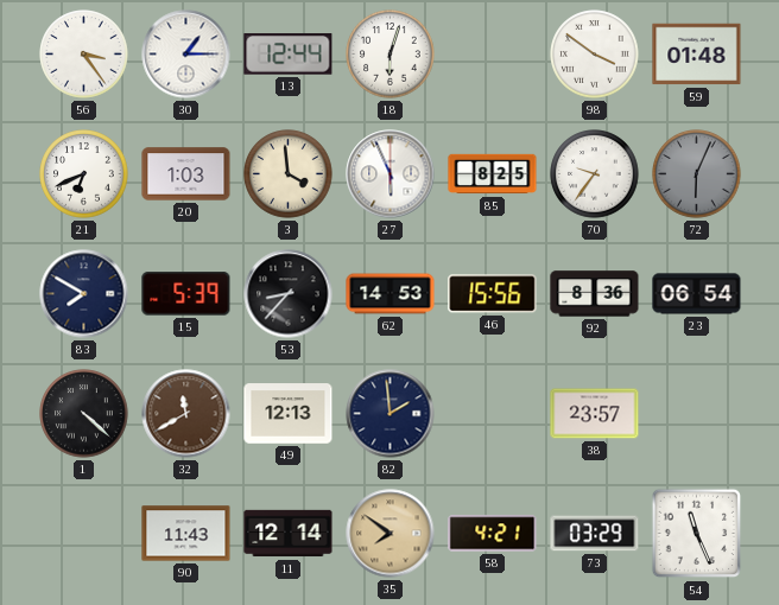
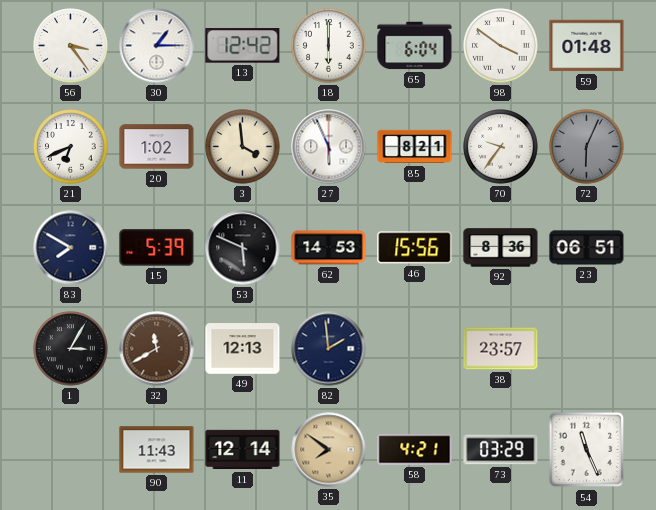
13: 12:44 -> 12:42 (243, 46)
18: 6:03 -> 6:00 (329, 46)
65: none -> 6:04 (415, 46)
20: 1:03 -> 1:02 (157, 147)
85: 8:25 -> 8:21 (415, 147)
53: 8:37 -> 5:49 (243, 248)
23: 06:54 -> 06:51 (587, 248)
1: 4:22 -> 3:05 (71, 349)
